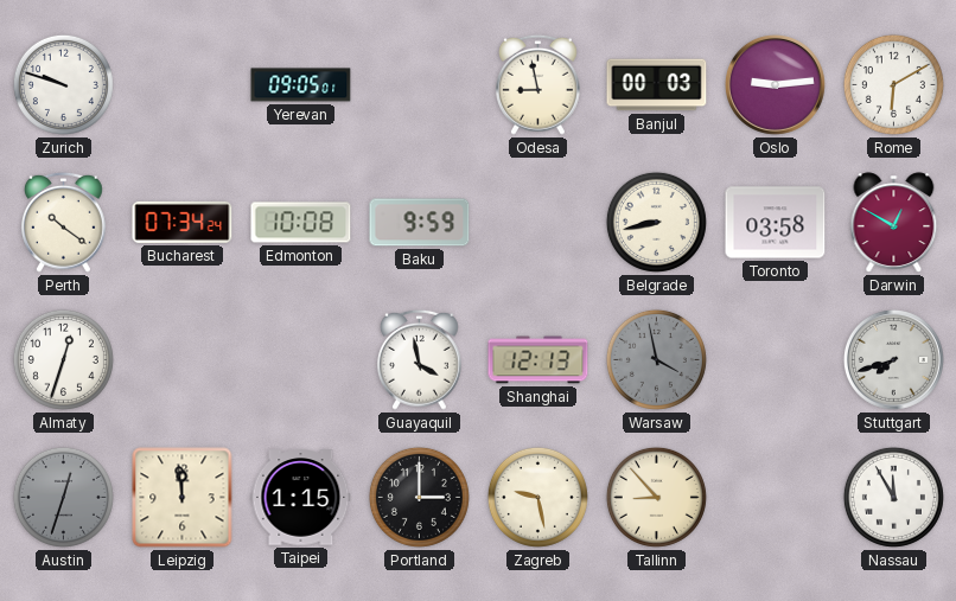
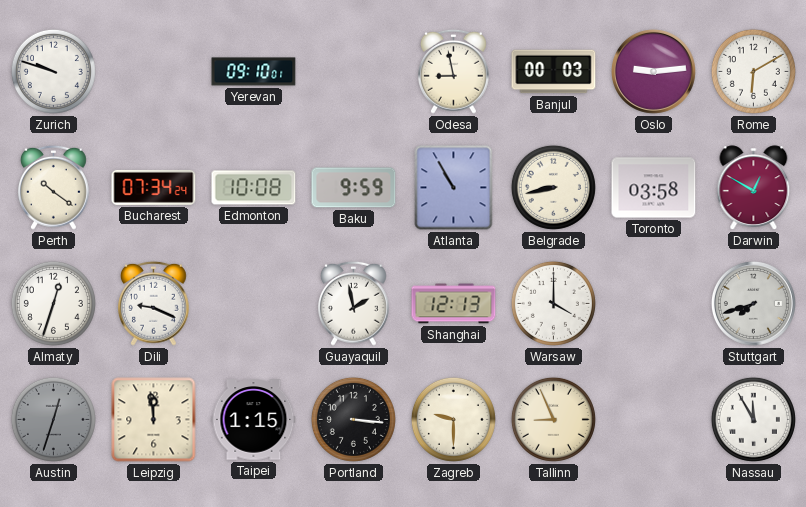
Yerevan: 09:05 -> 09:10 (254, 72)
Atlanta: none -> 10:55 (454, 188)
Dili: none -> 9:19 (154, 303)
Guayaquil: 3:58 -> 1:58 (354, 303)
Warsaw: 3:58 -> 4:00 (553, 303)
Warsaw dial: grey -> white (553, 303)
Portland: 3:00 -> 3:16 (353, 419)
Zagreb: 9:28 -> 9:30 (453, 419)
Tallinn: 8:53 -> 8:56 (553, 419)
